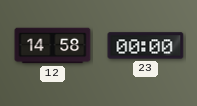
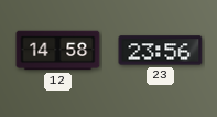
23: 00:00 -> 23:56 (161, 51)
